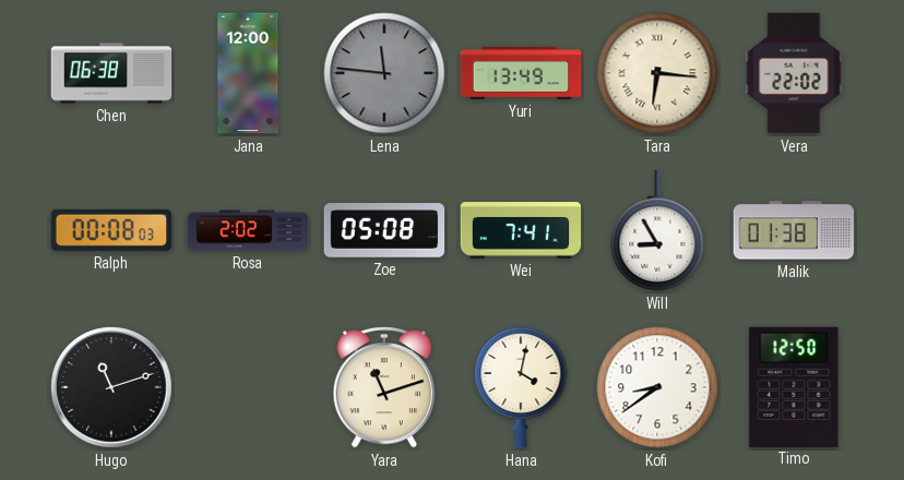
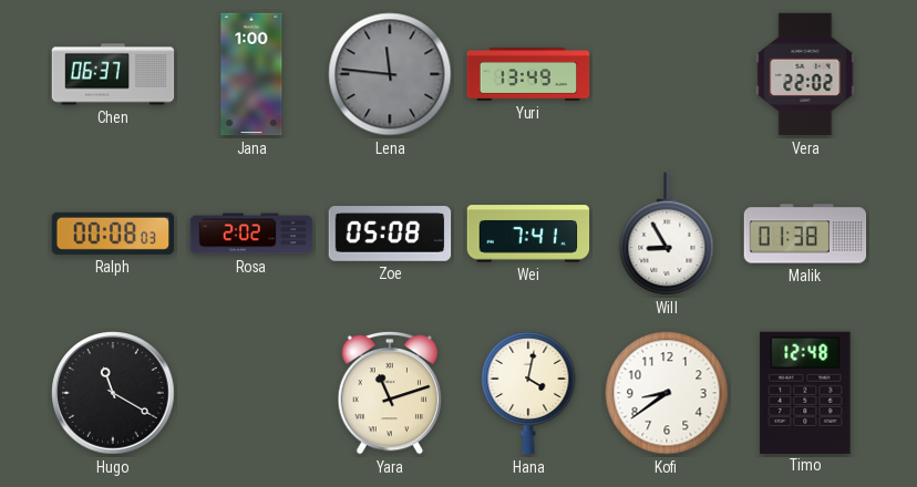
Chen: 06:38 -> 06:37 (113, 74)
Jana: 12:00 -> 1:00 (251, 74)
Tara: 6:16 -> none (657, 73)
Hugo: 11:12 -> 11:20 (113, 393)
Timo: 12:50 -> 12:48 (805, 392)
